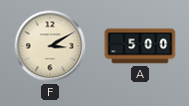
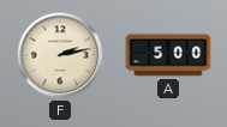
F: 3:10 -> 2:13 (60, 55)
